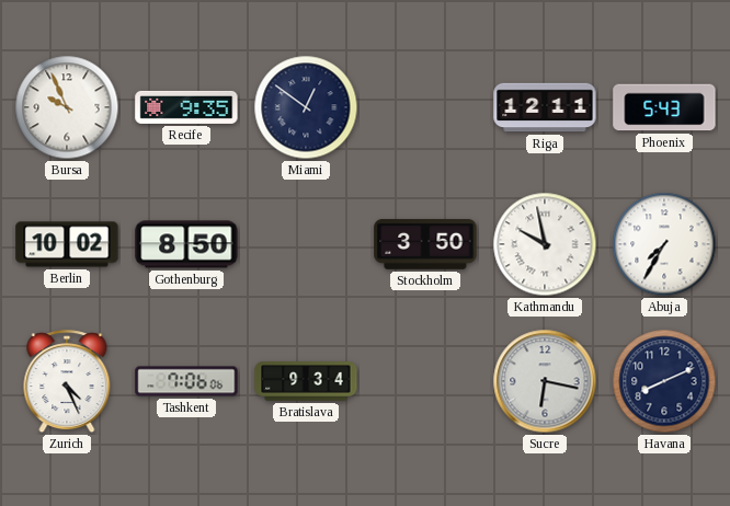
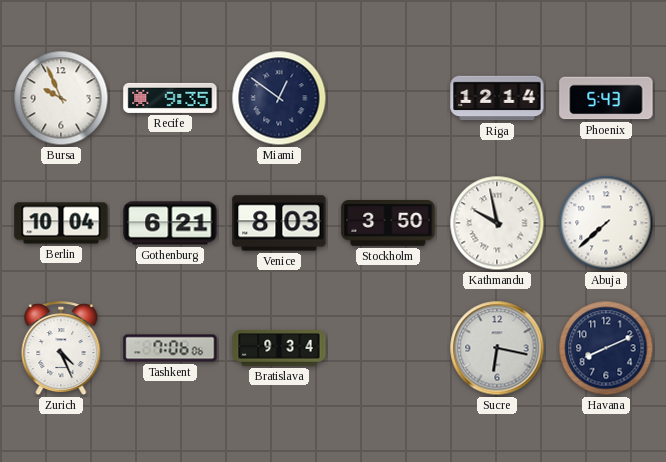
Riga: 12:11 -> 12:14 (497, 98)
Berlin: 10:02 -> 10:04 (61, 223)
Gothenburg: 8:50 -> 6:21 (170, 223)
Venice: none -> 8:03 (279, 223)
Abuja: 7:35 -> 7:38 (606, 223)
